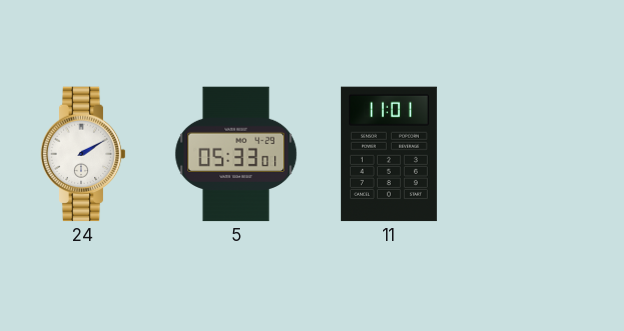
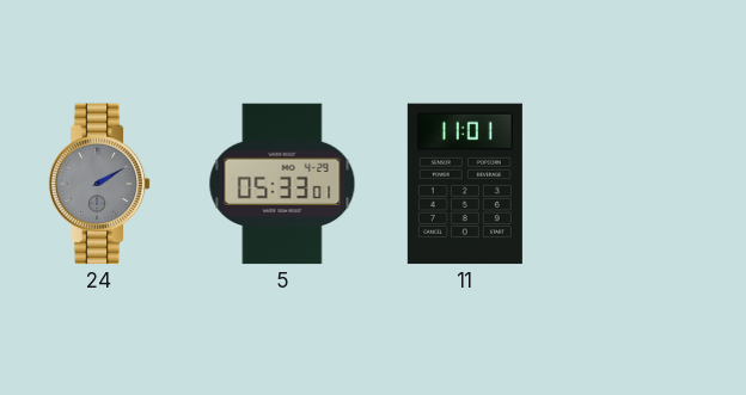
24 dial: white -> grey (99, 184)
